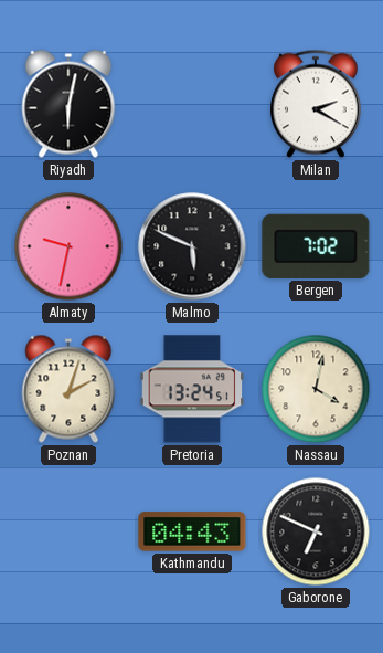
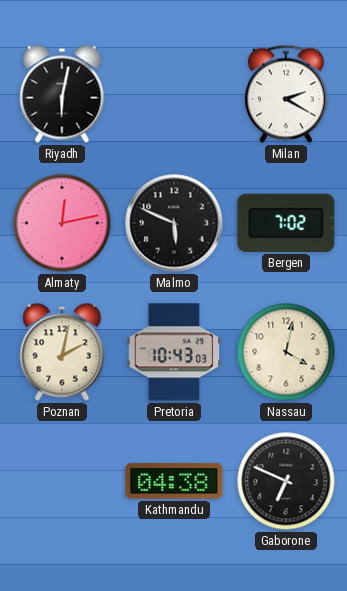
Almaty: 9:32 -> 12:13 (62, 223)
Poznan: 2:03 -> 2:02 (62, 352)
Pretoria: 13:24 -> 10:43 (174, 352)
Kathmandu: 04:43 -> 04:38 (174, 481)
